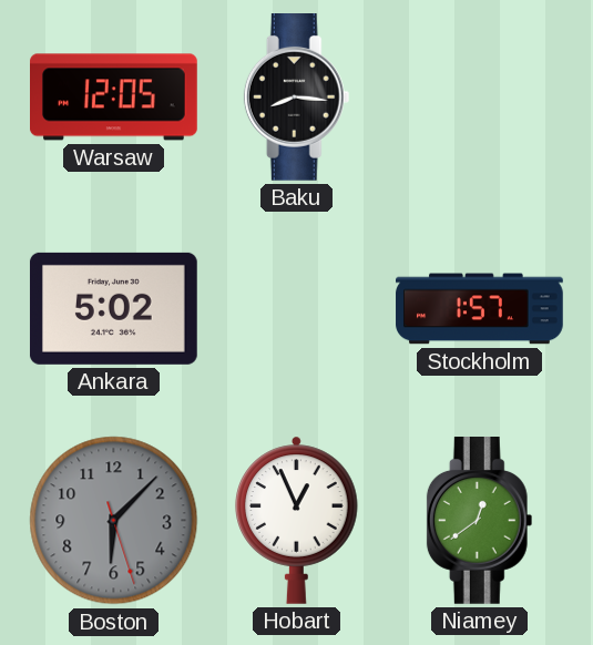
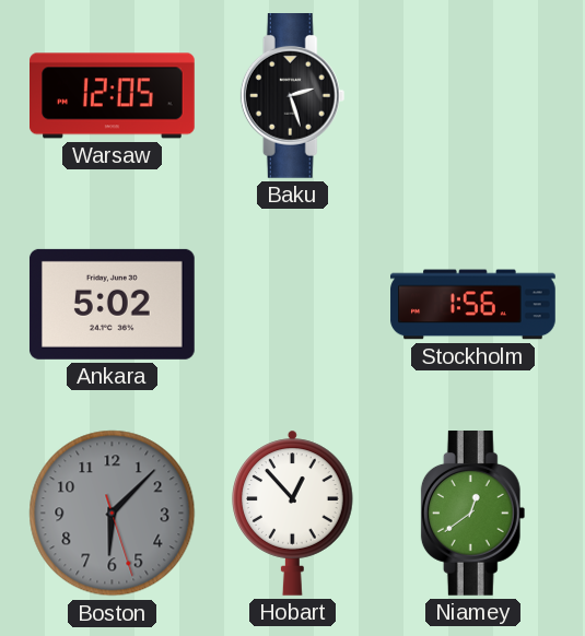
Baku: 8:16 -> 2:27 (293, 96)
Stockholm: 1:57 -> 1:56 (473, 305)
Hobart: 12:56 -> 12:53 (293, 513)
